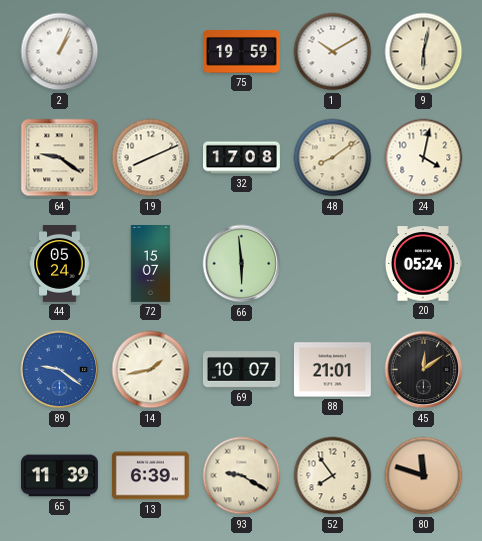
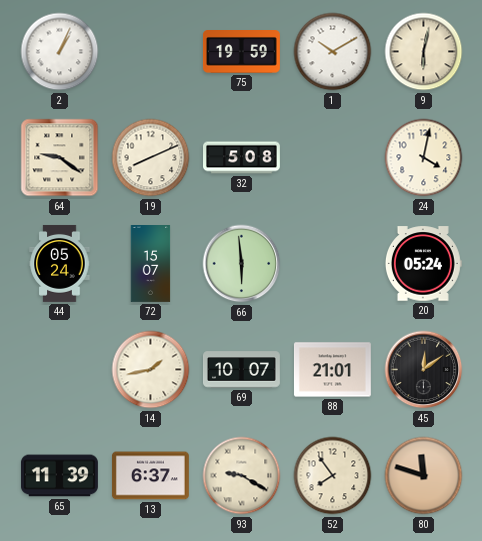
32: 17:08 -> 5:08 (242, 158)
48: 8:09 -> none (333, 158)
89: 9:21 -> none (60, 370)
13: 6:39 -> 6:37 (150, 476)
